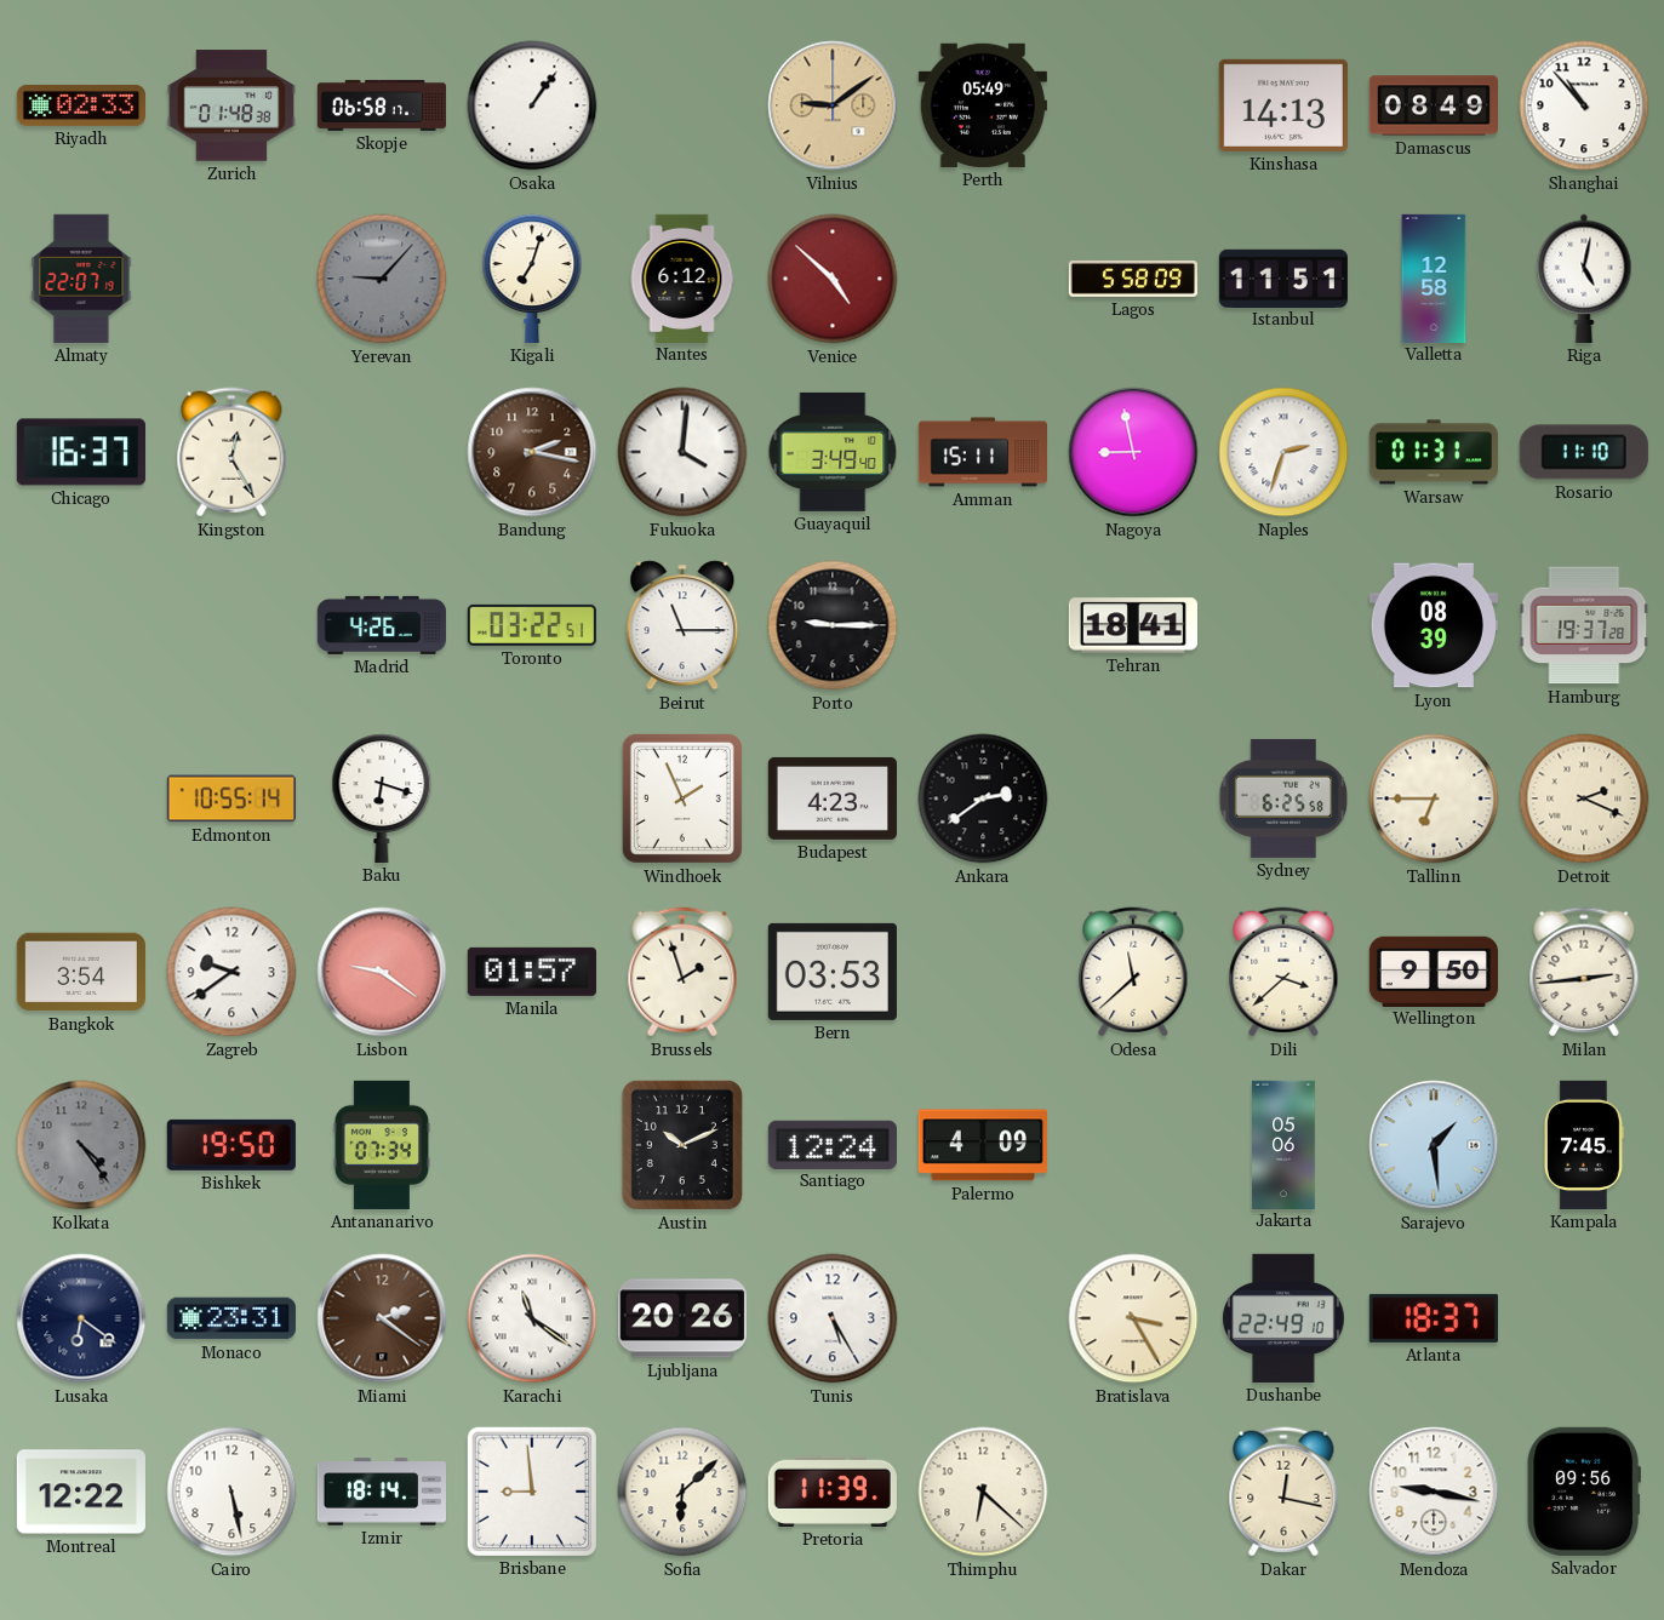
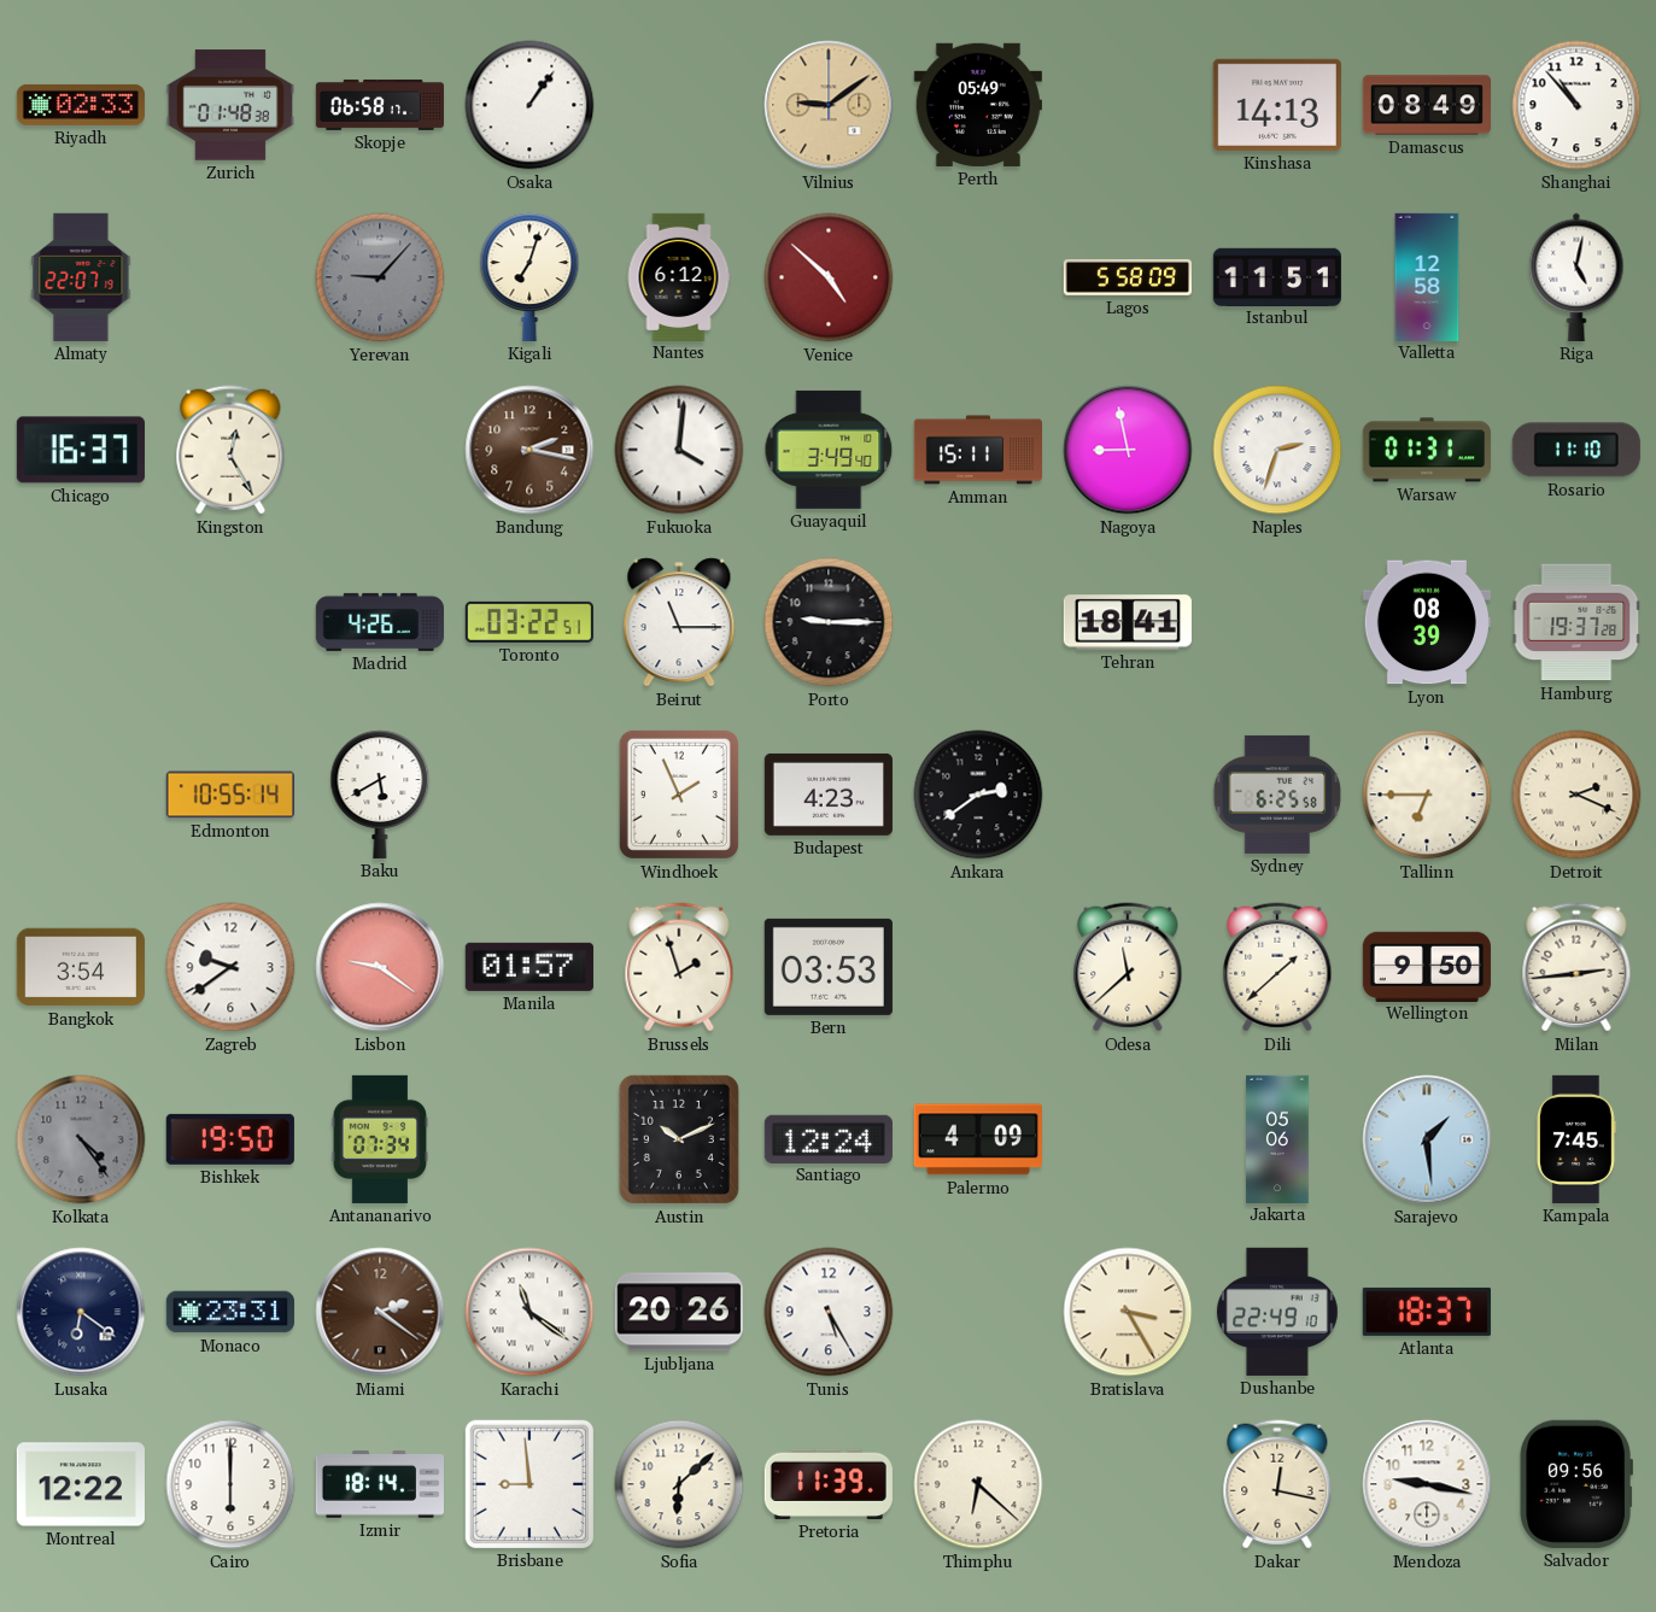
Baku: 6:18 -> 5:40 (380, 795)
Dili: 3:38 -> 1:38 (1277, 967)
Cairo: 5:28 -> 6:00 (230, 1484)
